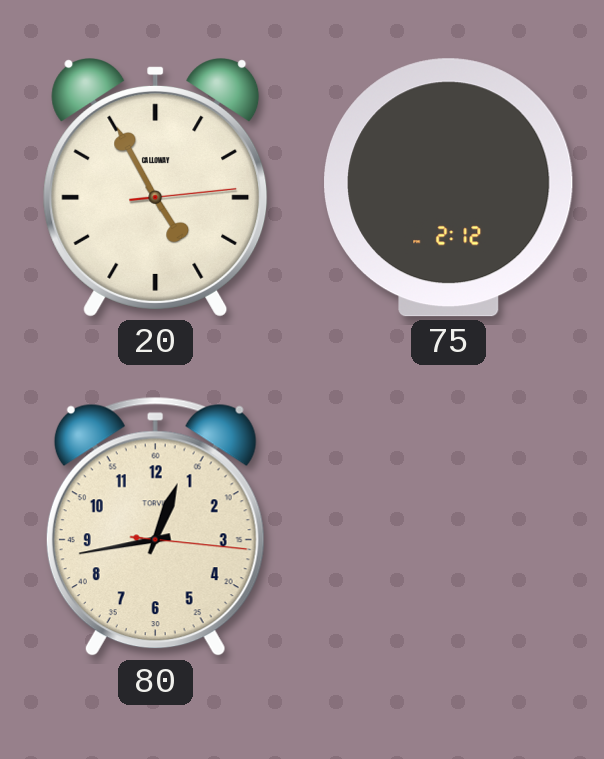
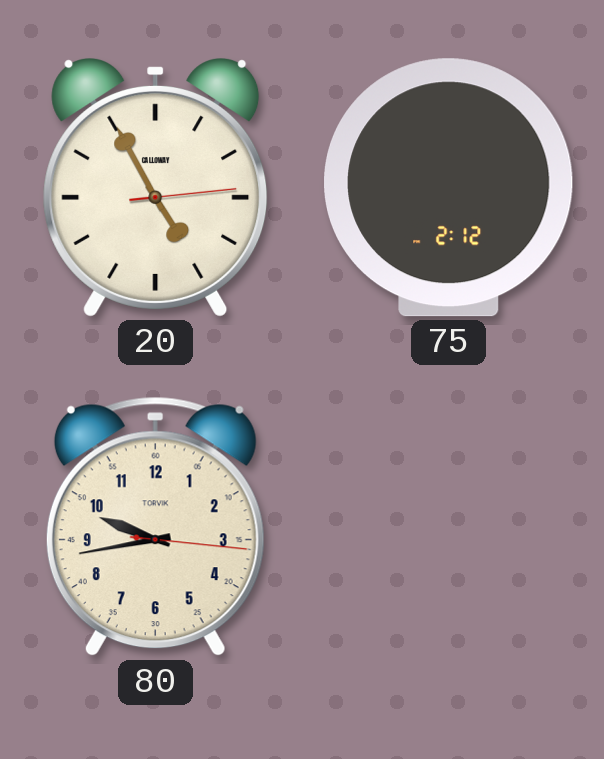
80: 12:43 -> 9:43 (155, 527)
